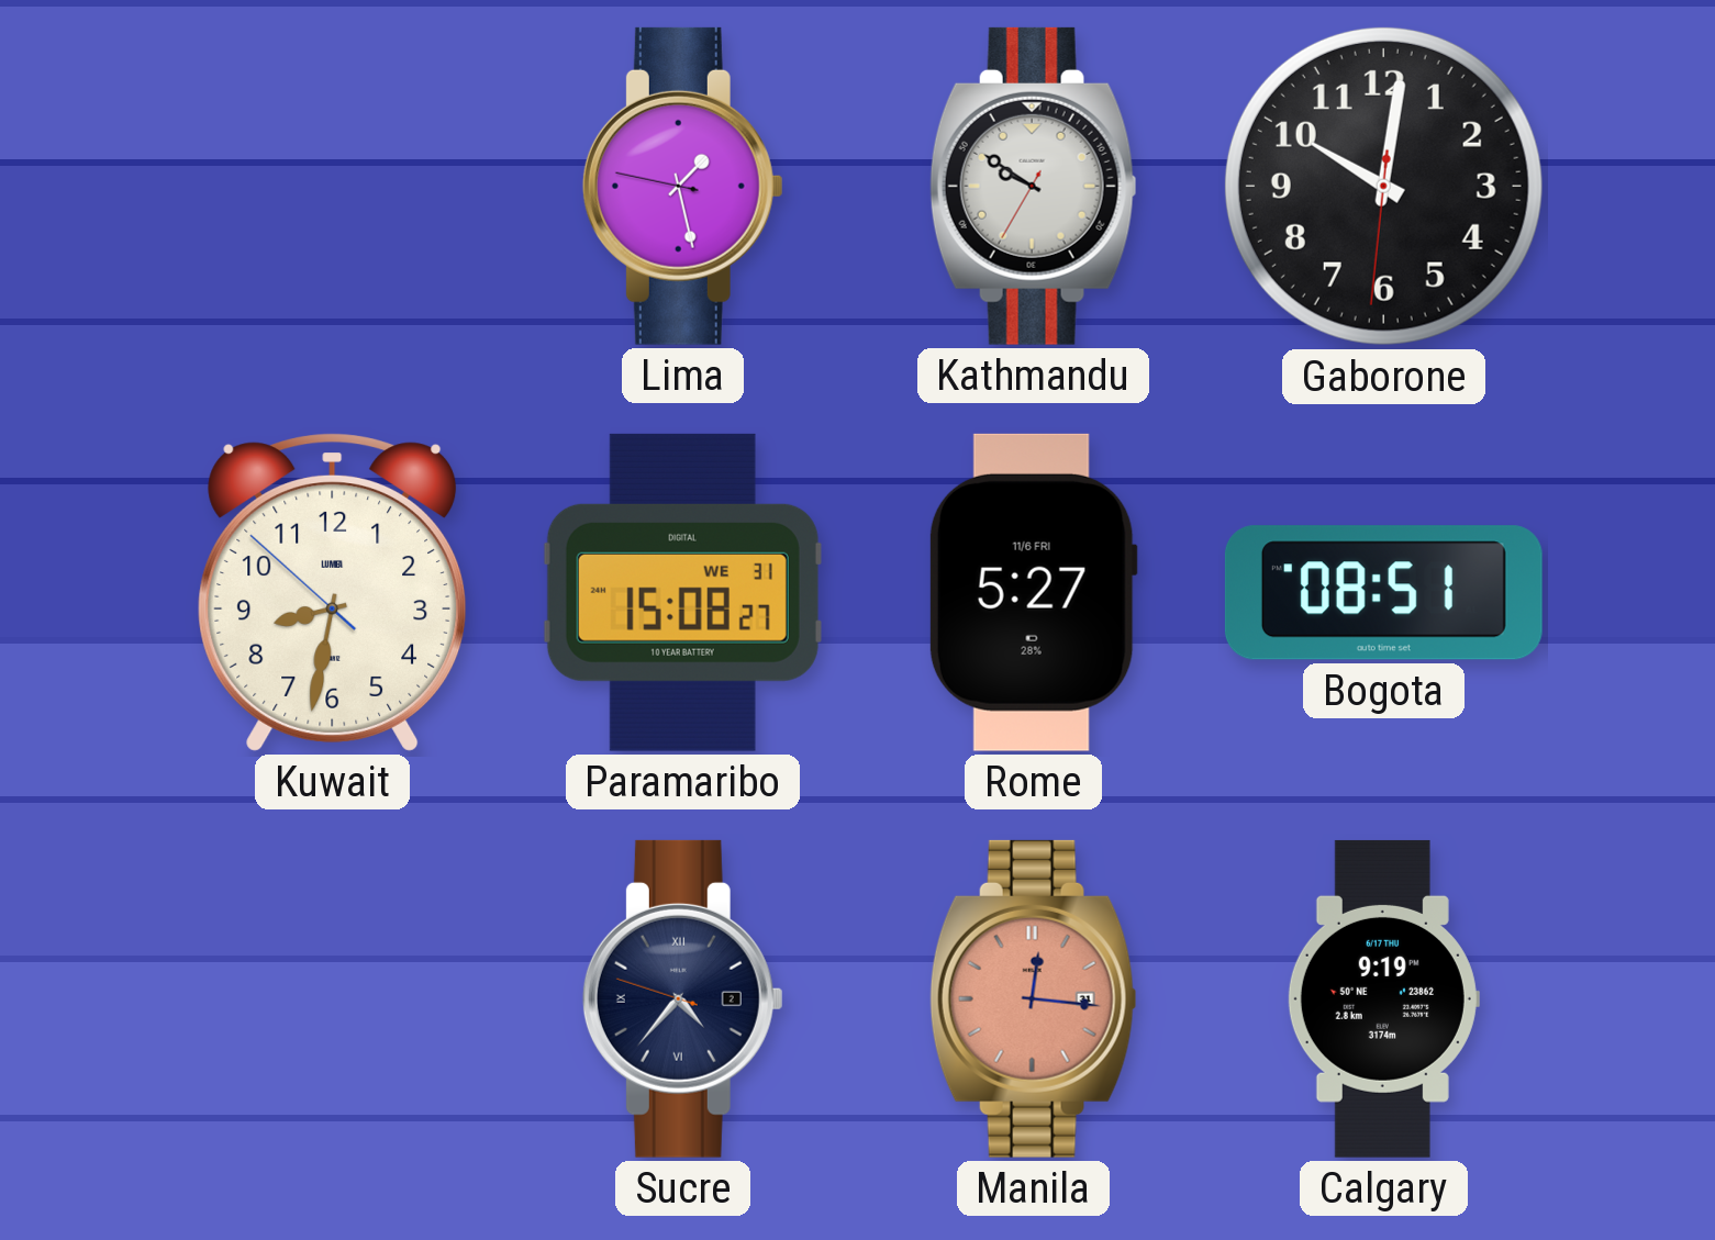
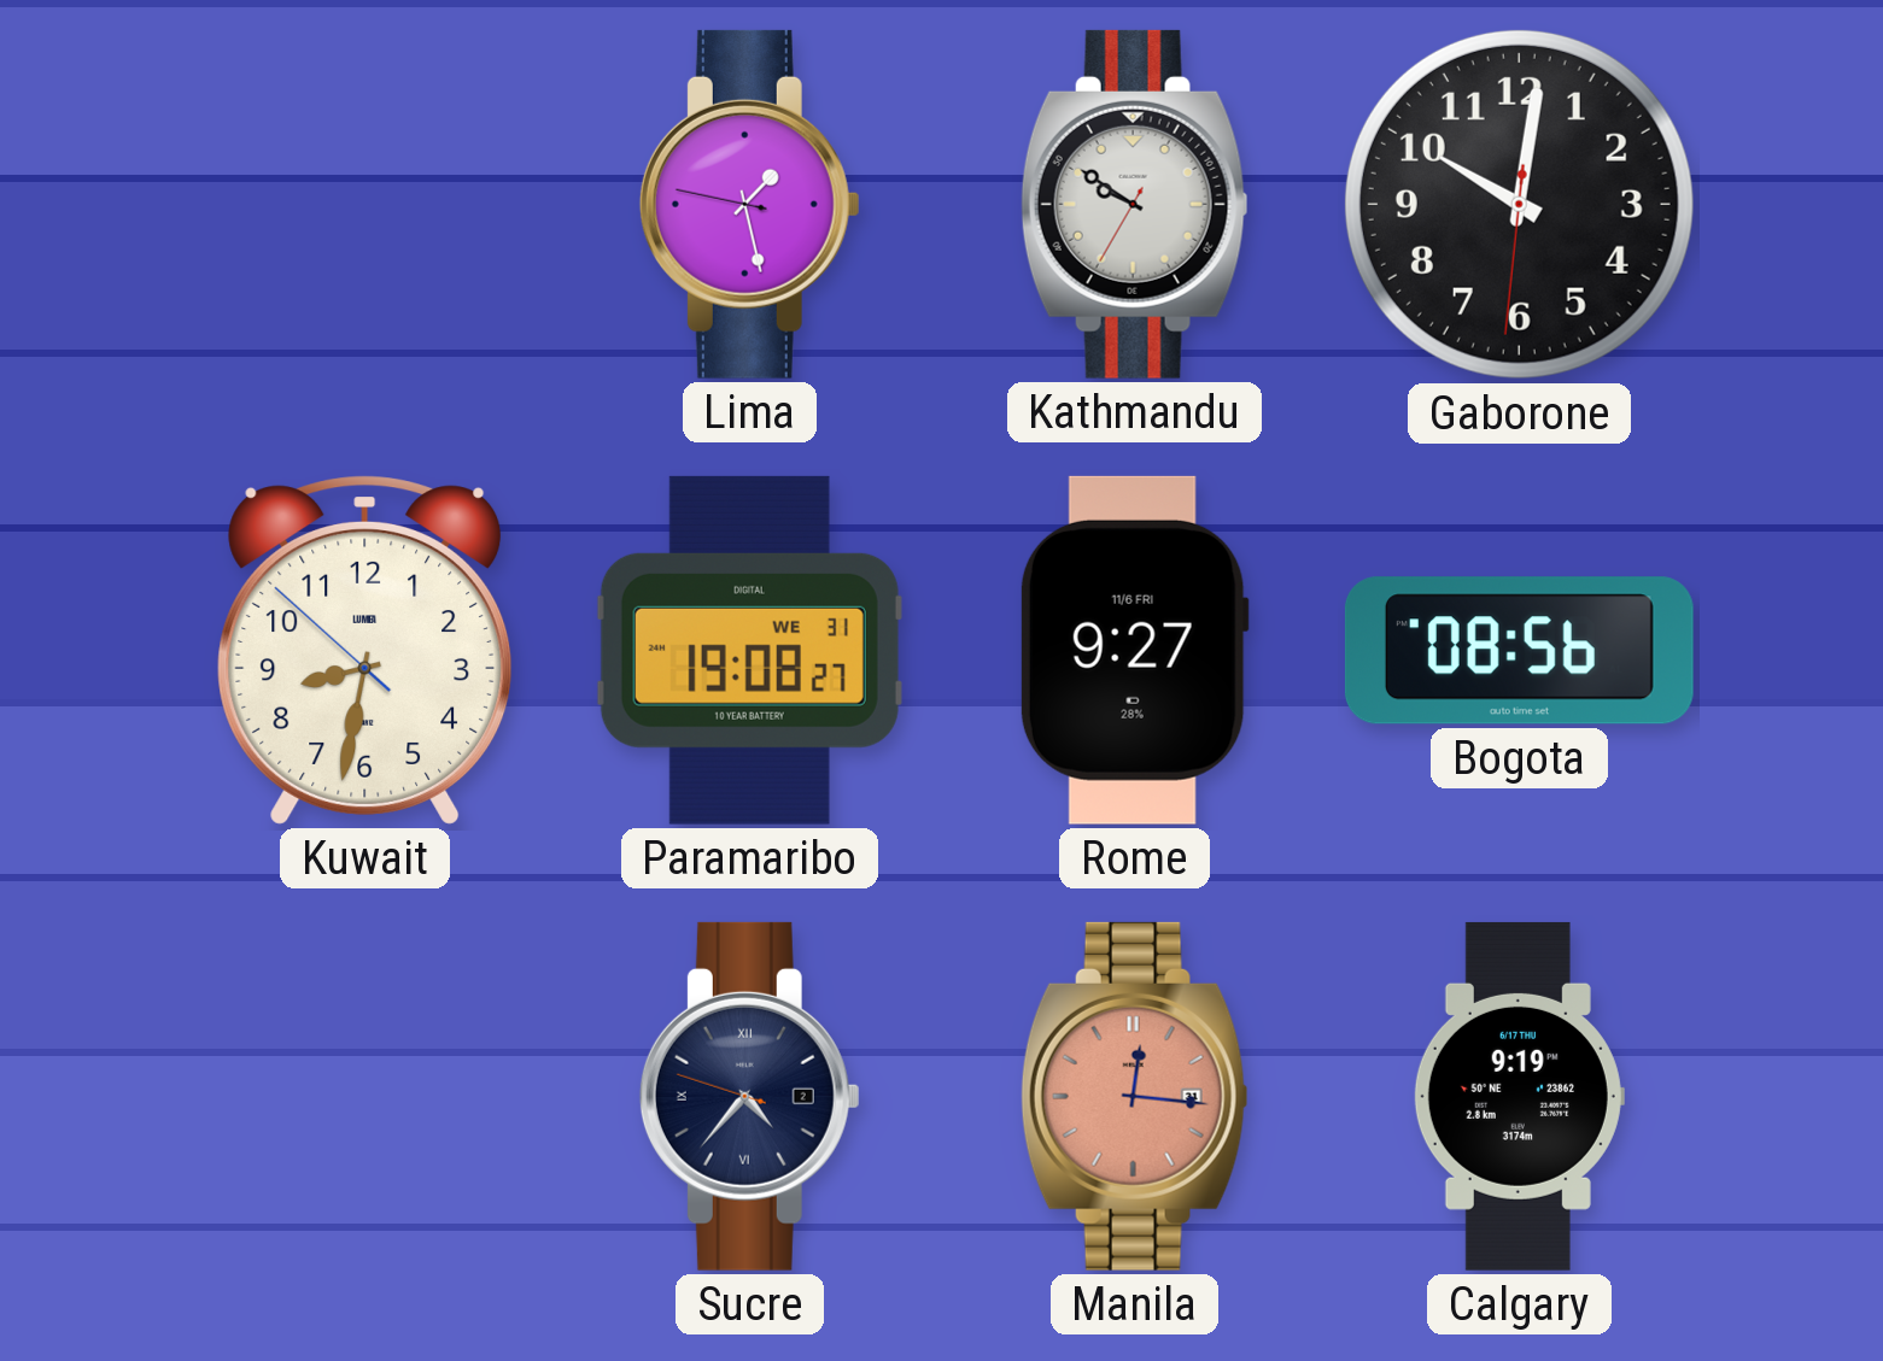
Paramaribo: 15:08 -> 19:08 (749, 650)
Rome: 5:27 -> 9:27 (1134, 650)
Bogota: 08:51 -> 08:56 (1519, 651)
